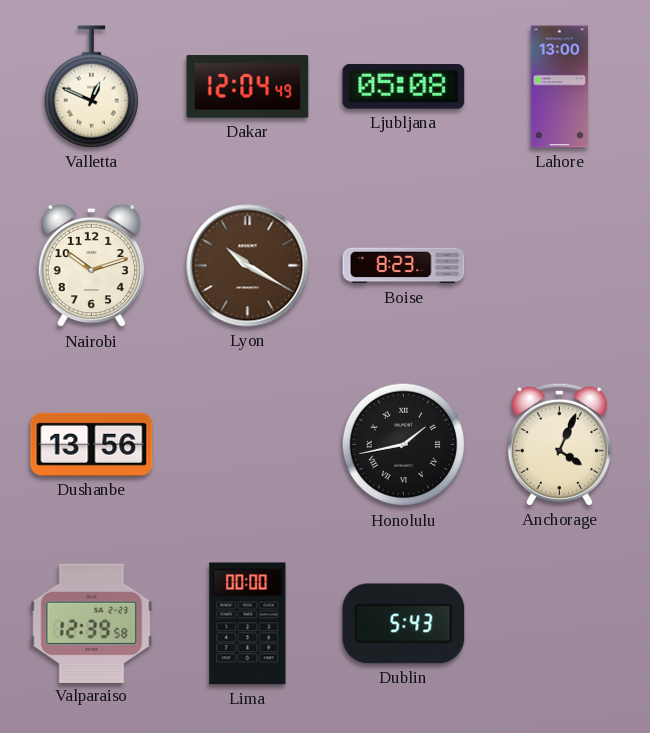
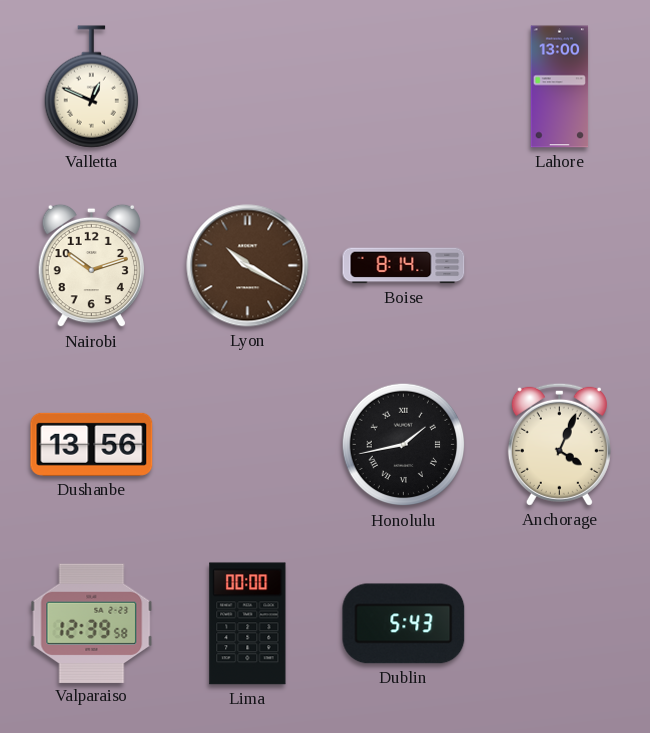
Dakar: 12:04 -> none (248, 87)
Ljubljana: 05:08 -> none (404, 87)
Boise: 8:23 -> 8:14 (404, 266)
